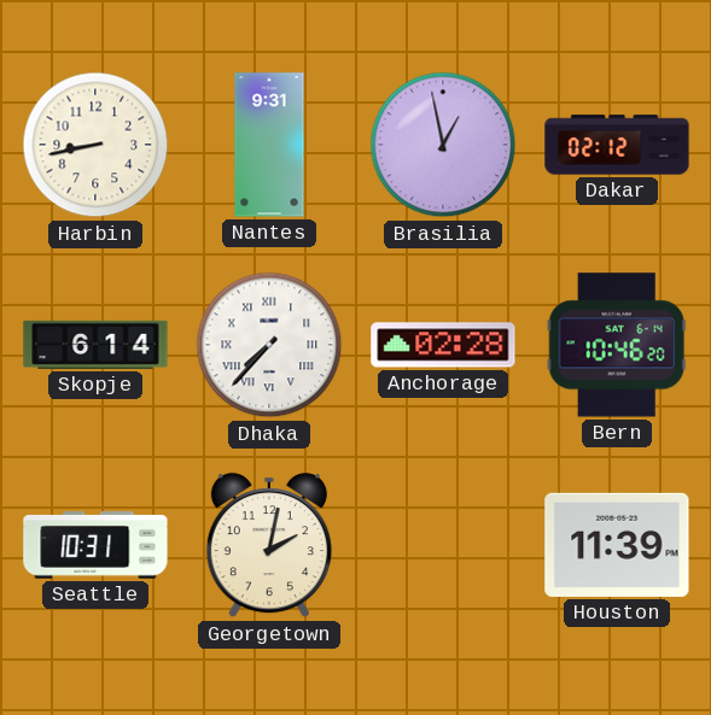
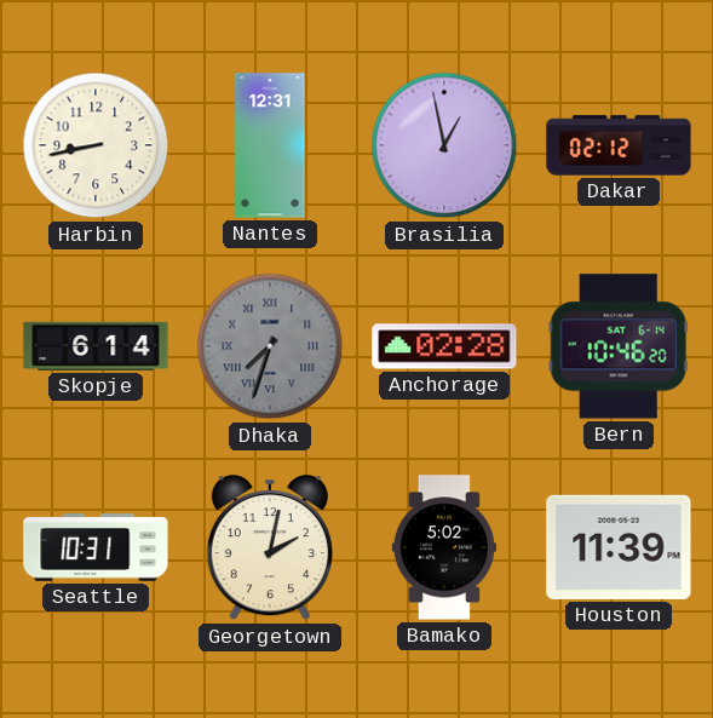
Nantes: 9:31 -> 12:31 (270, 145)
Dhaka: 7:37 -> 7:33 (270, 346)
Dhaka dial: white -> grey (270, 346)
Bamako: none -> 5:02 (444, 547)
